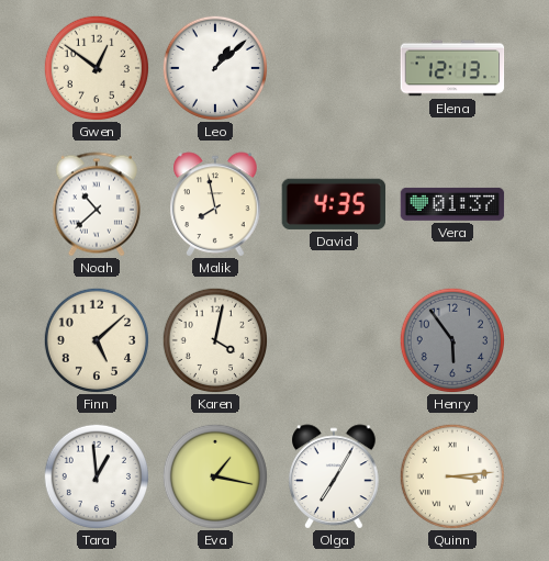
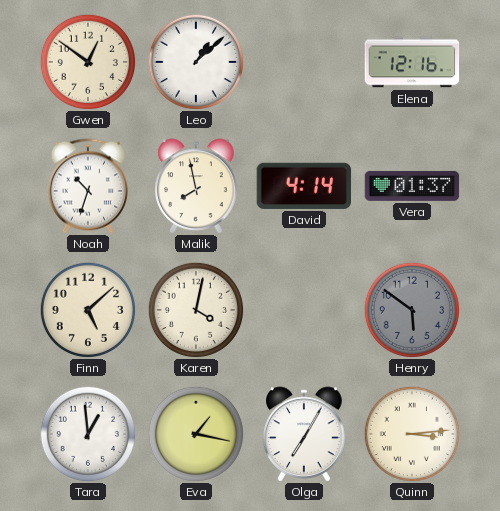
Elena: 12:13 -> 12:16 (412, 62)
Noah: 10:38 -> 10:33 (88, 186)
David: 4:35 -> 4:14 (303, 186)
Henry: 5:54 -> 5:51 (411, 309)
